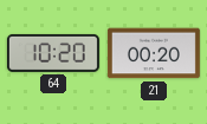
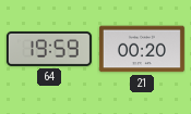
64: 10:20 -> 19:59 (49, 49)
